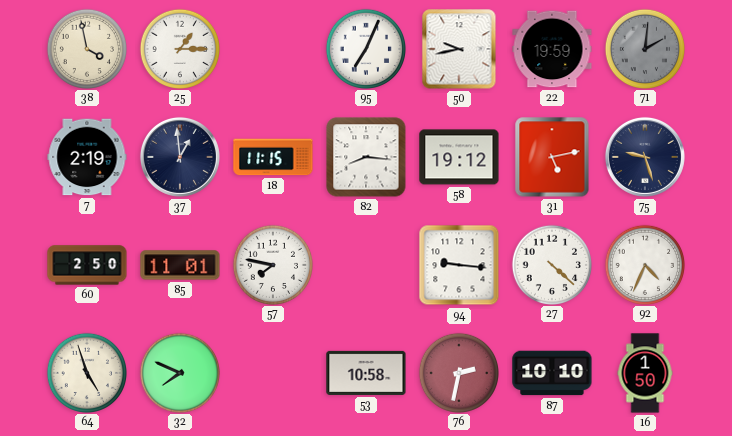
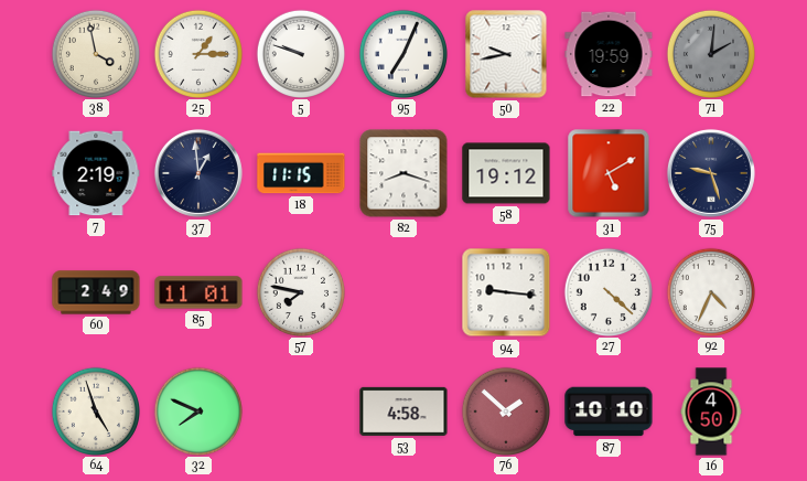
5: none -> 9:48 (300, 53)
82: 8:16 -> 8:18 (403, 173)
31: 5:13 -> 5:10 (609, 173)
60: 2:50 -> 2:49 (96, 292)
53: 10:58 -> 4:58 (403, 411)
76: 2:32 -> 1:52 (505, 410)
16: 1:50 -> 4:50 (711, 411)
